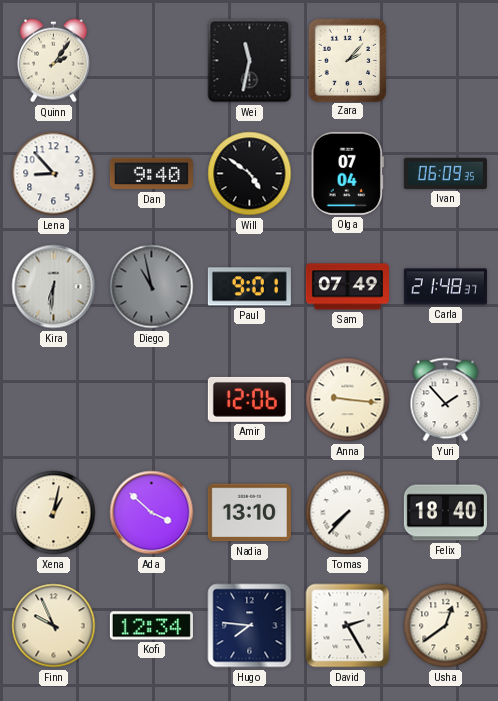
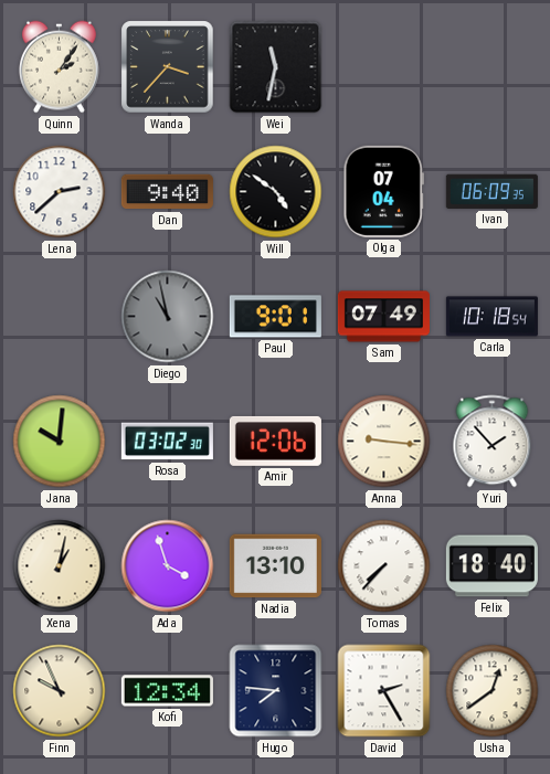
Wanda: none -> 3:37 (168, 67)
Zara: 2:07 -> none (347, 60)
Lena: 8:53 -> 2:38 (60, 192)
Kira: 6:31 -> none (54, 287)
Carla: 21:48 -> 10:18 (491, 317)
Jana: none -> 10:01 (60, 442)
Rosa: none -> 03:02 (167, 442)
Ada: 3:52 -> 3:57 (168, 566)
